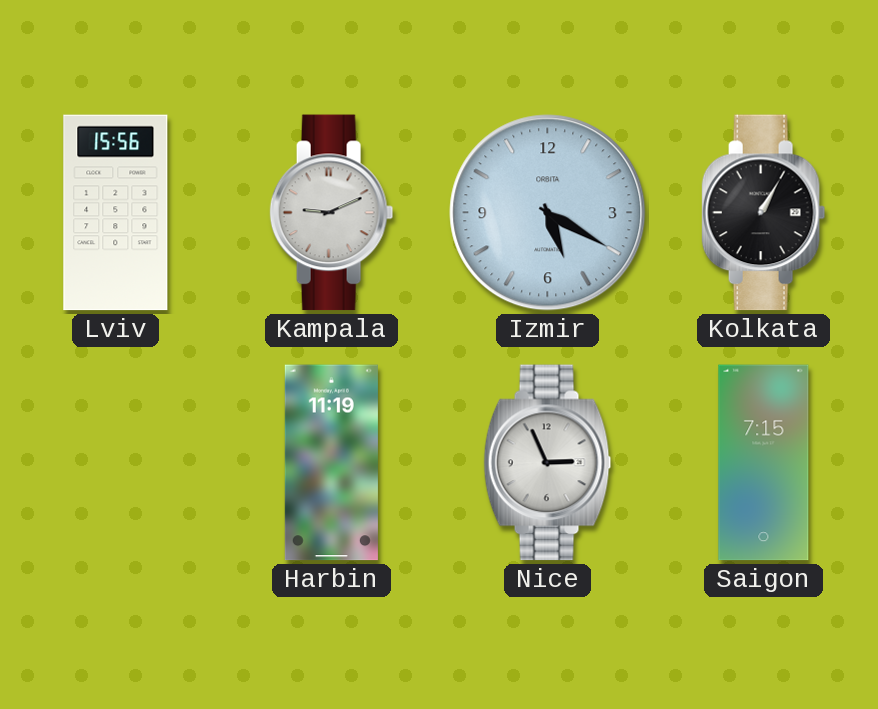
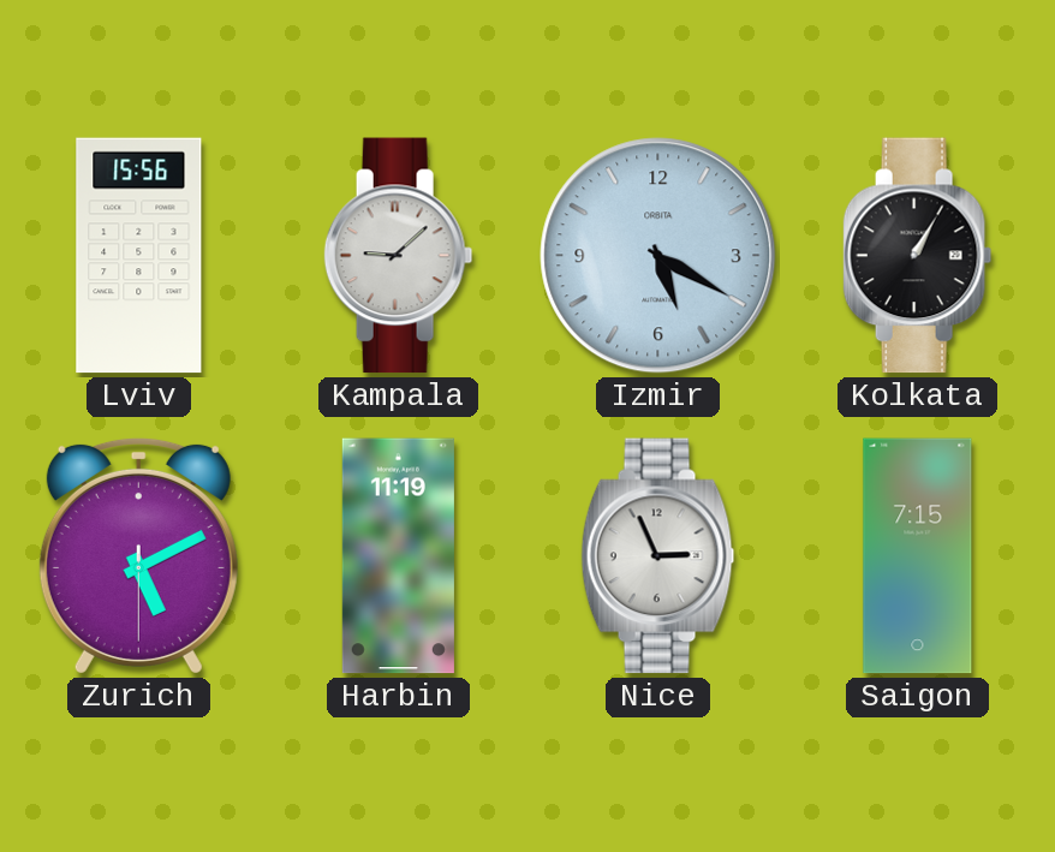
Kampala: 9:11 -> 9:08 (399, 256)
Zurich: none -> 5:10 (138, 555)
